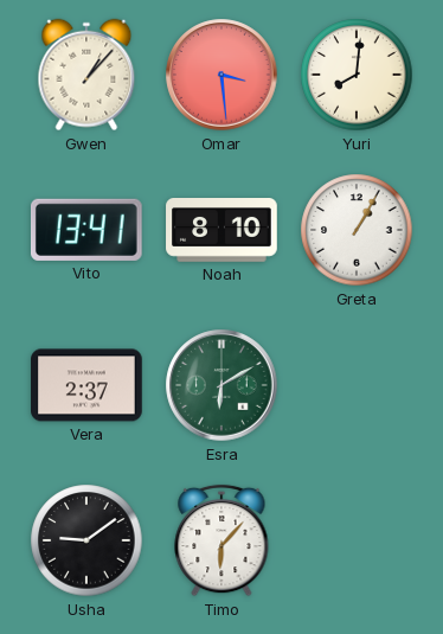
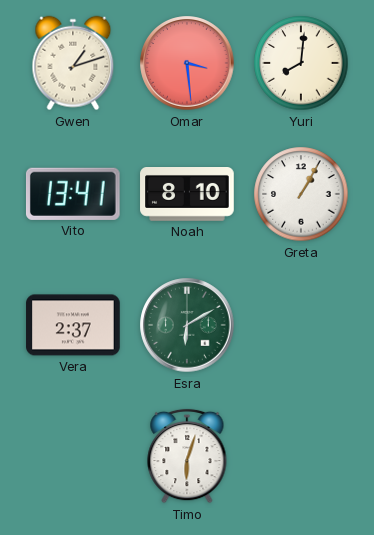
Gwen: 1:07 -> 1:12 (73, 63)
Usha: 9:09 -> none (86, 540)
Timo: 6:07 -> 6:03 (187, 456)
